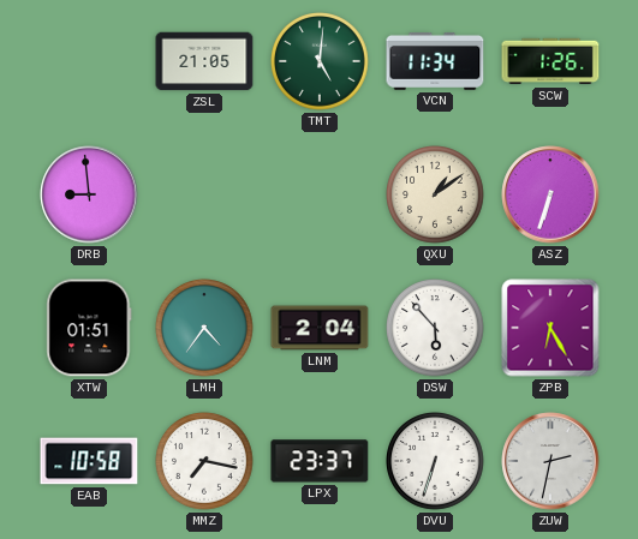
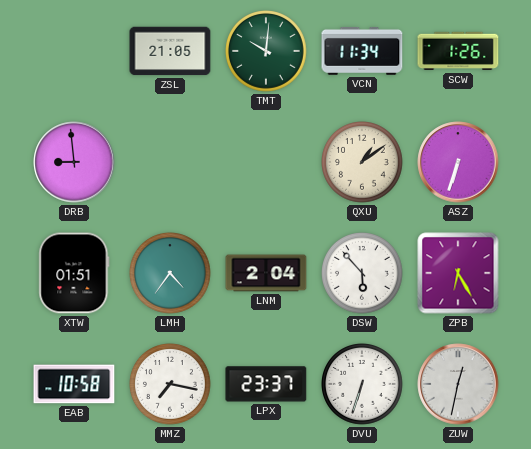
TMT: 5:01 -> 10:01 (267, 52)
ZUW: 2:32 -> 12:32 (458, 384)
